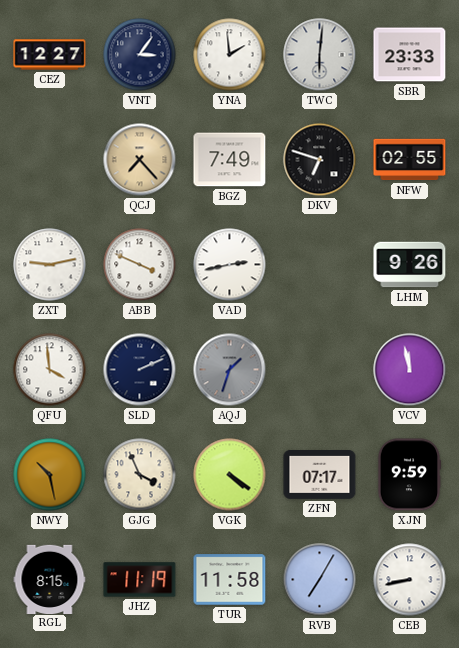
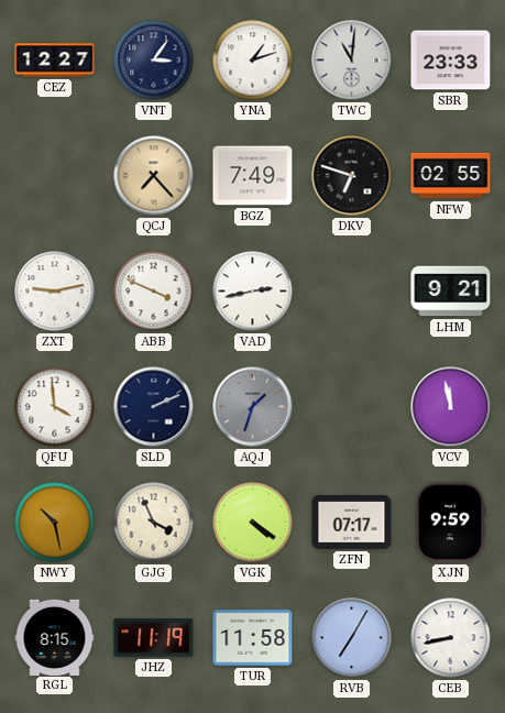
YNA: 1:59 -> 1:12 (253, 61)
TWC: 6:01 -> 11:01 (352, 61)
LHM: 9:26 -> 9:21 (451, 292)
